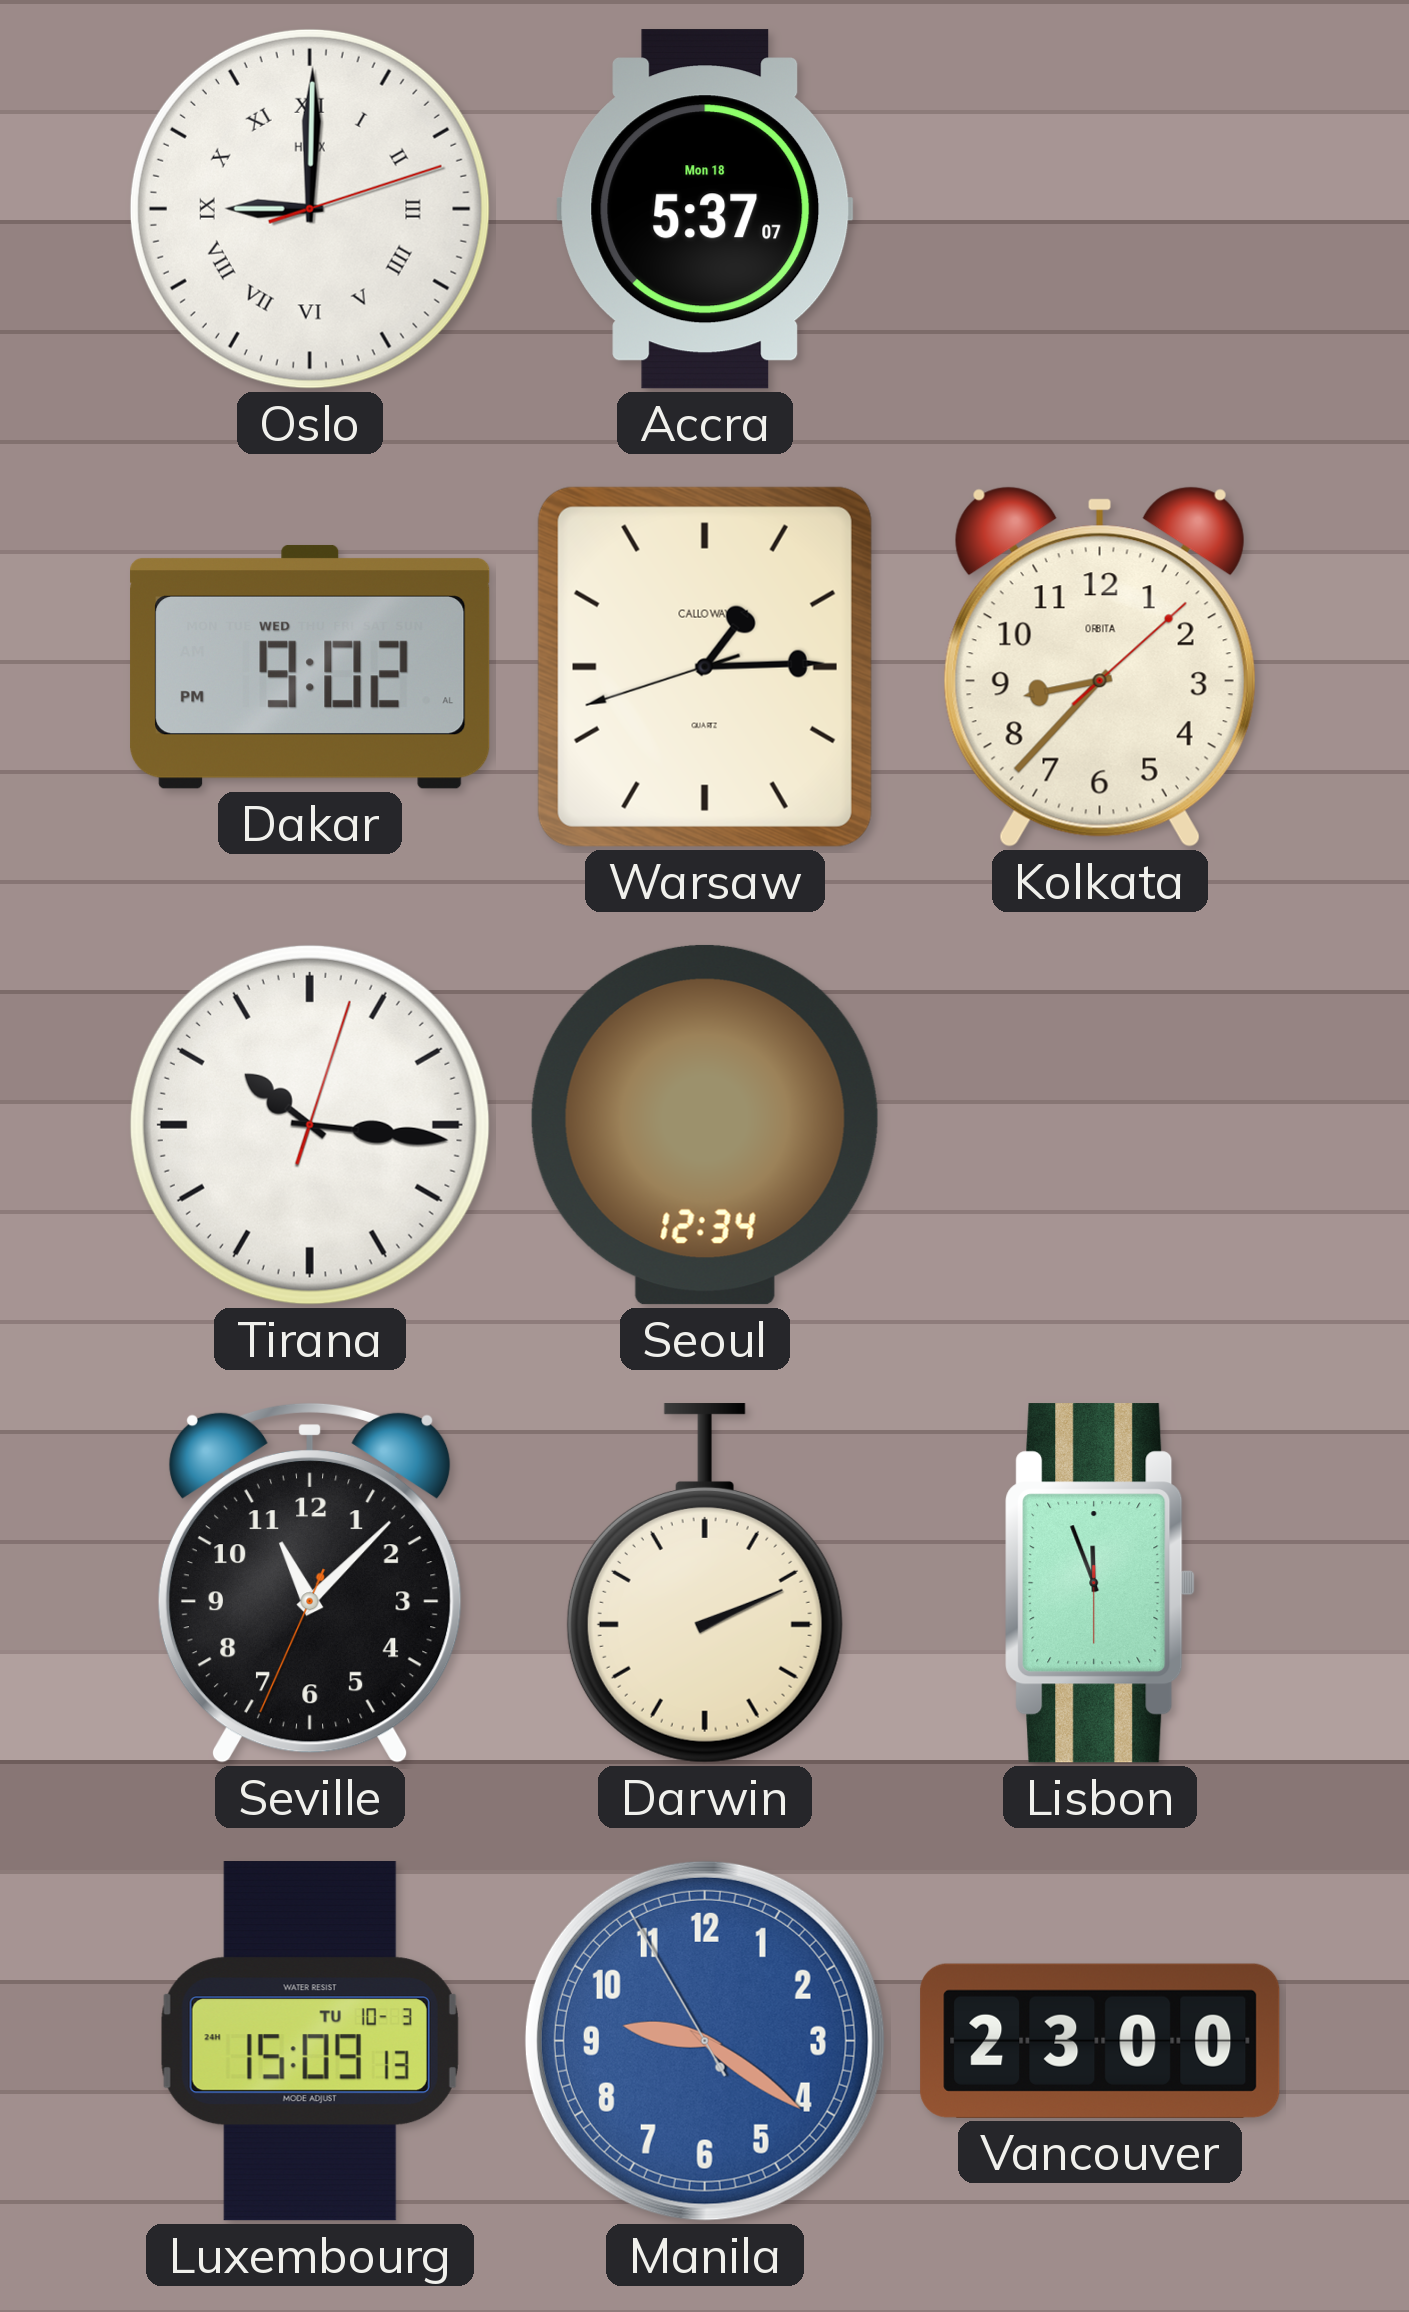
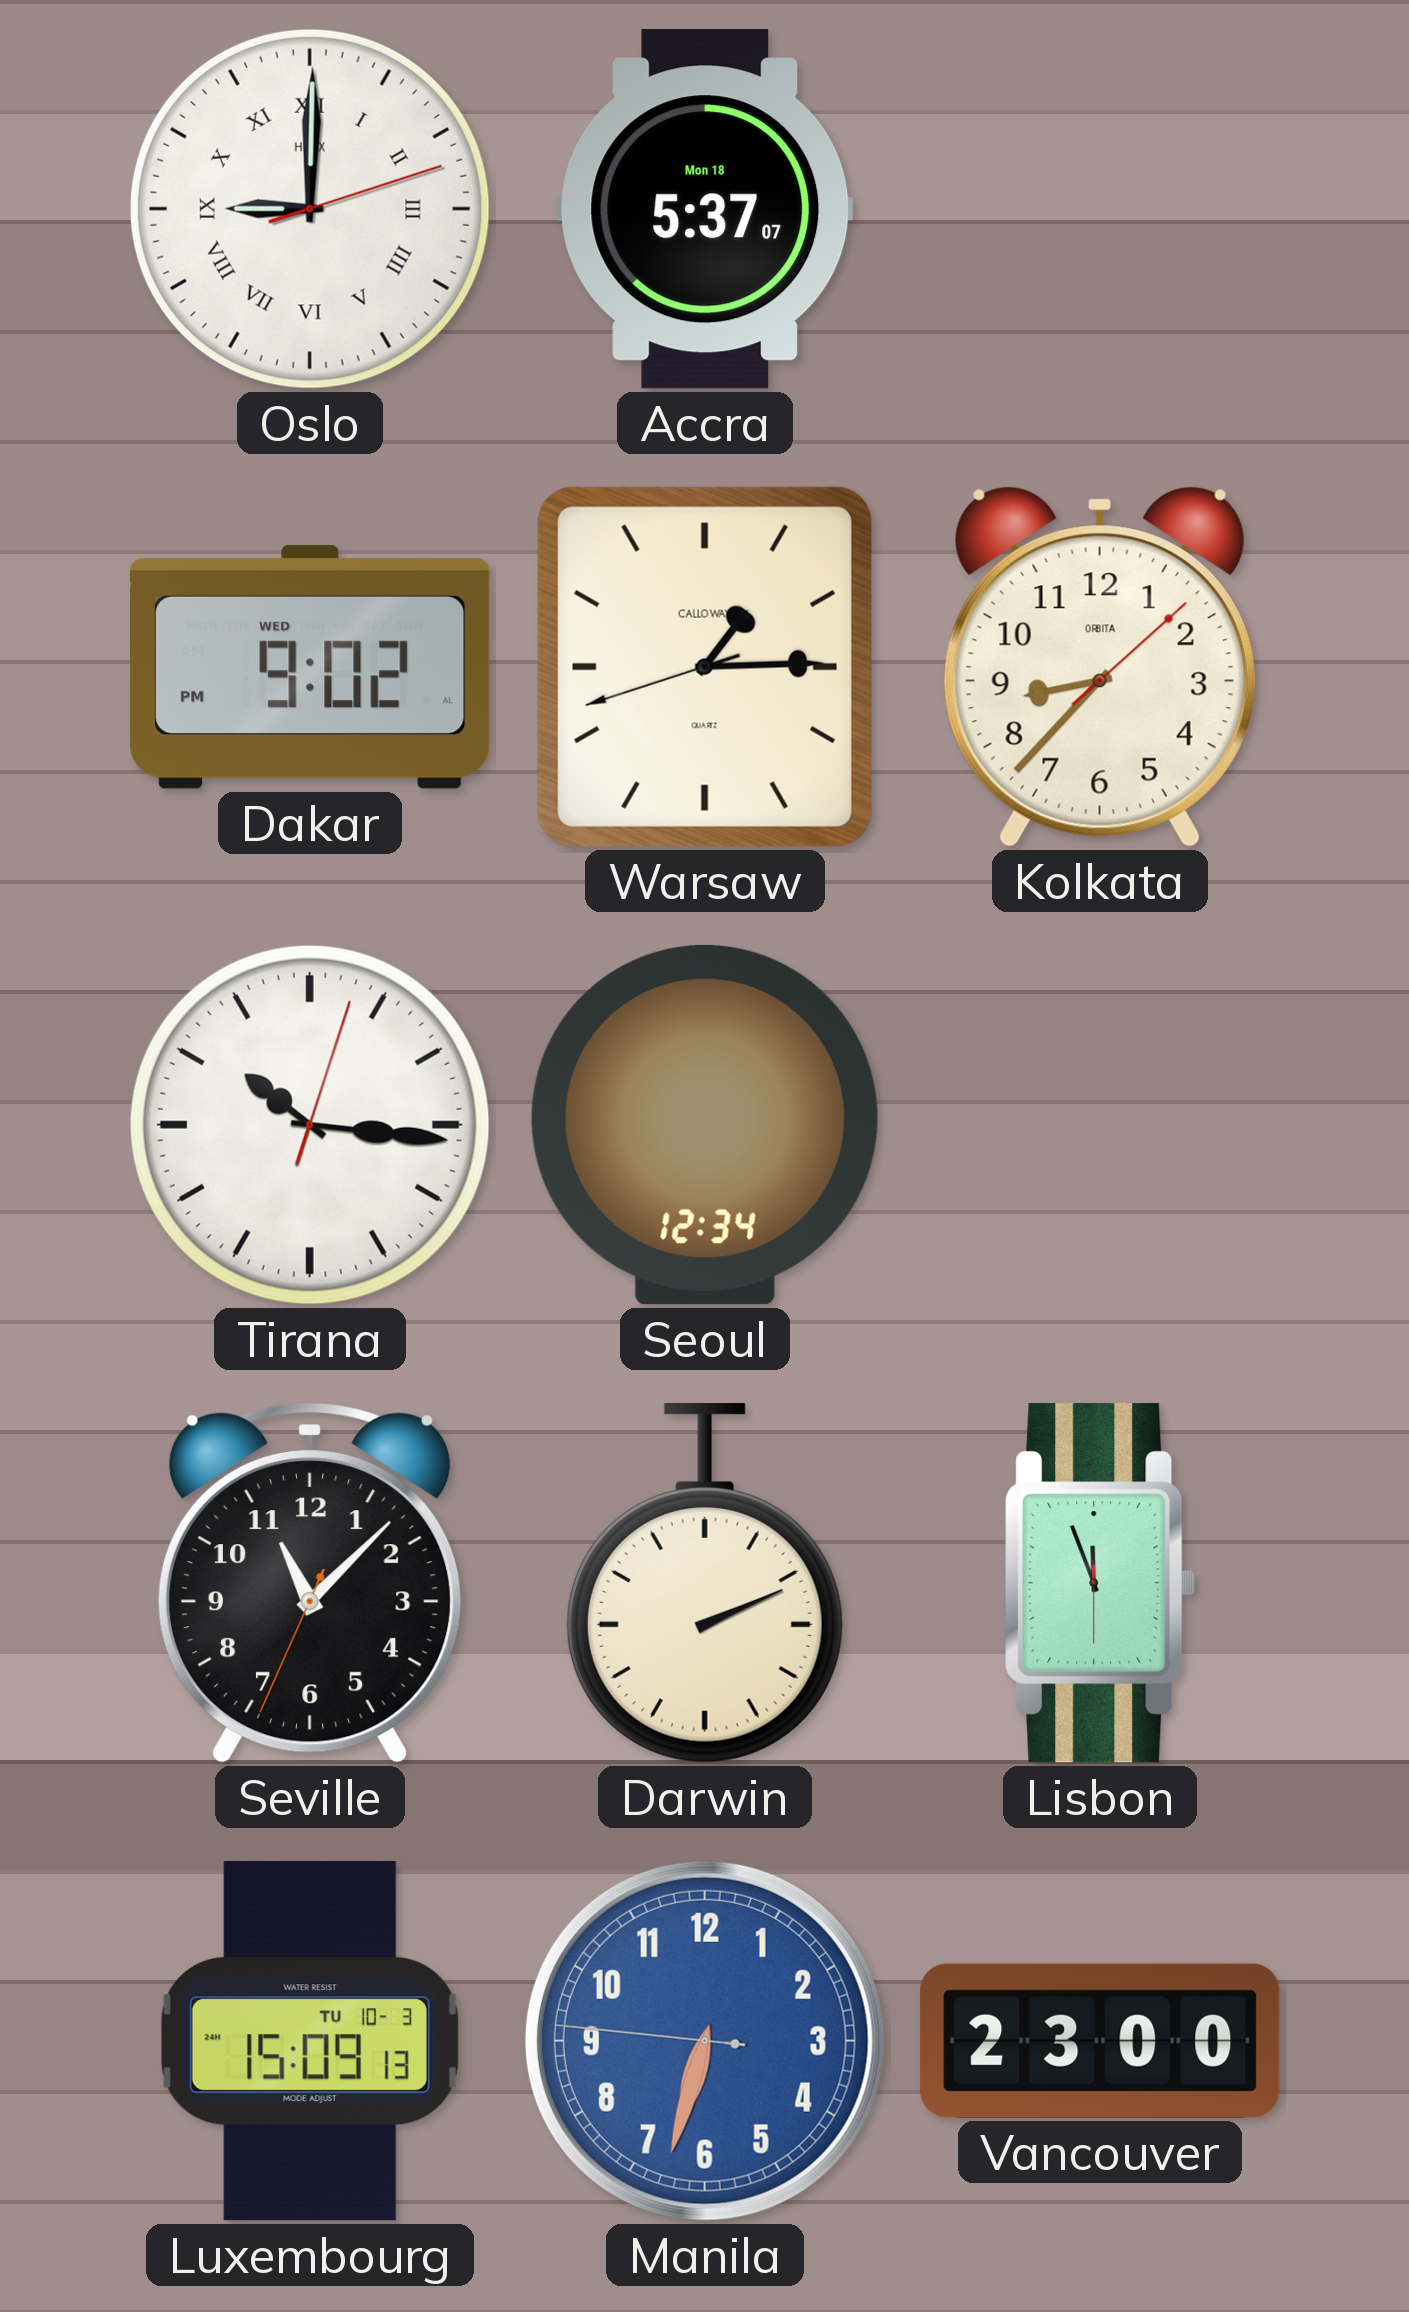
Manila: 9:20 -> 6:32 (705, 2041)
